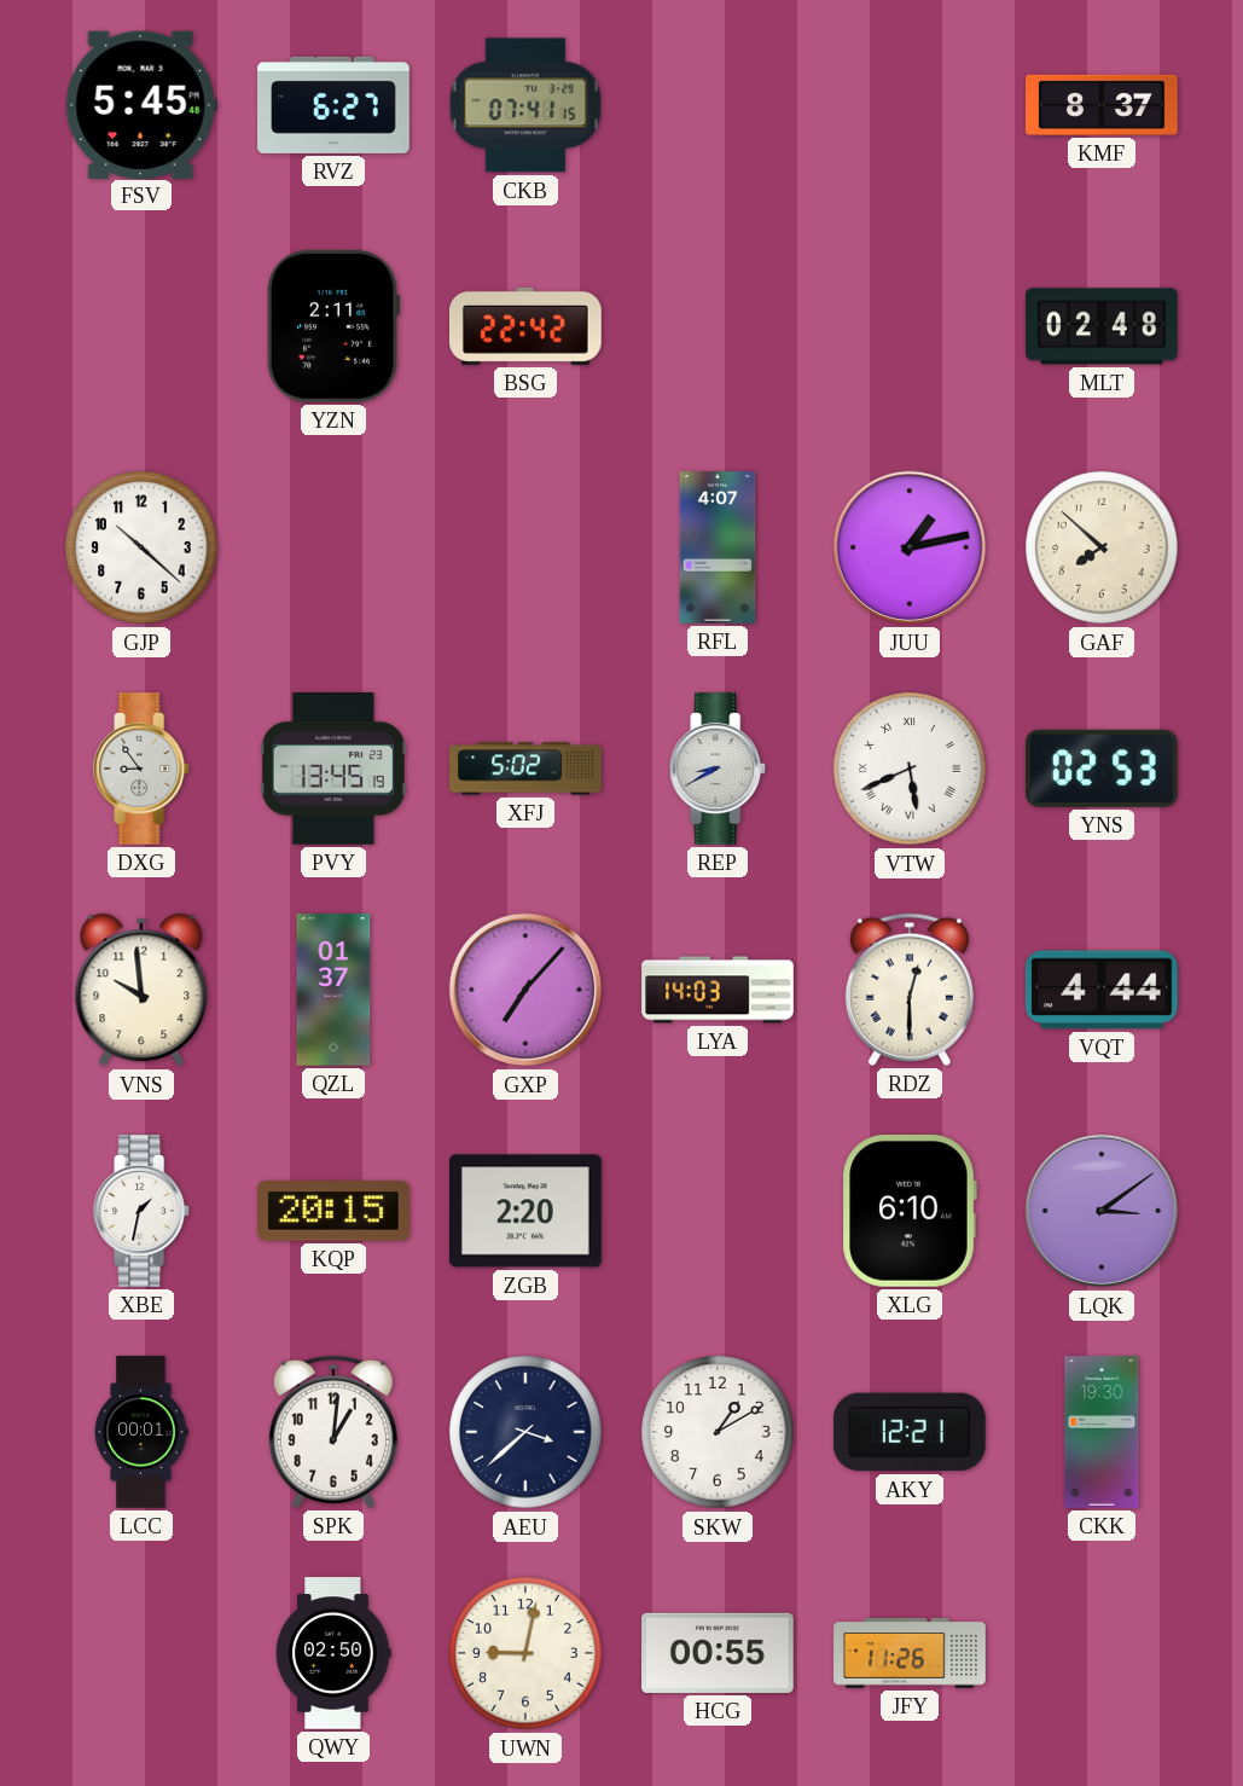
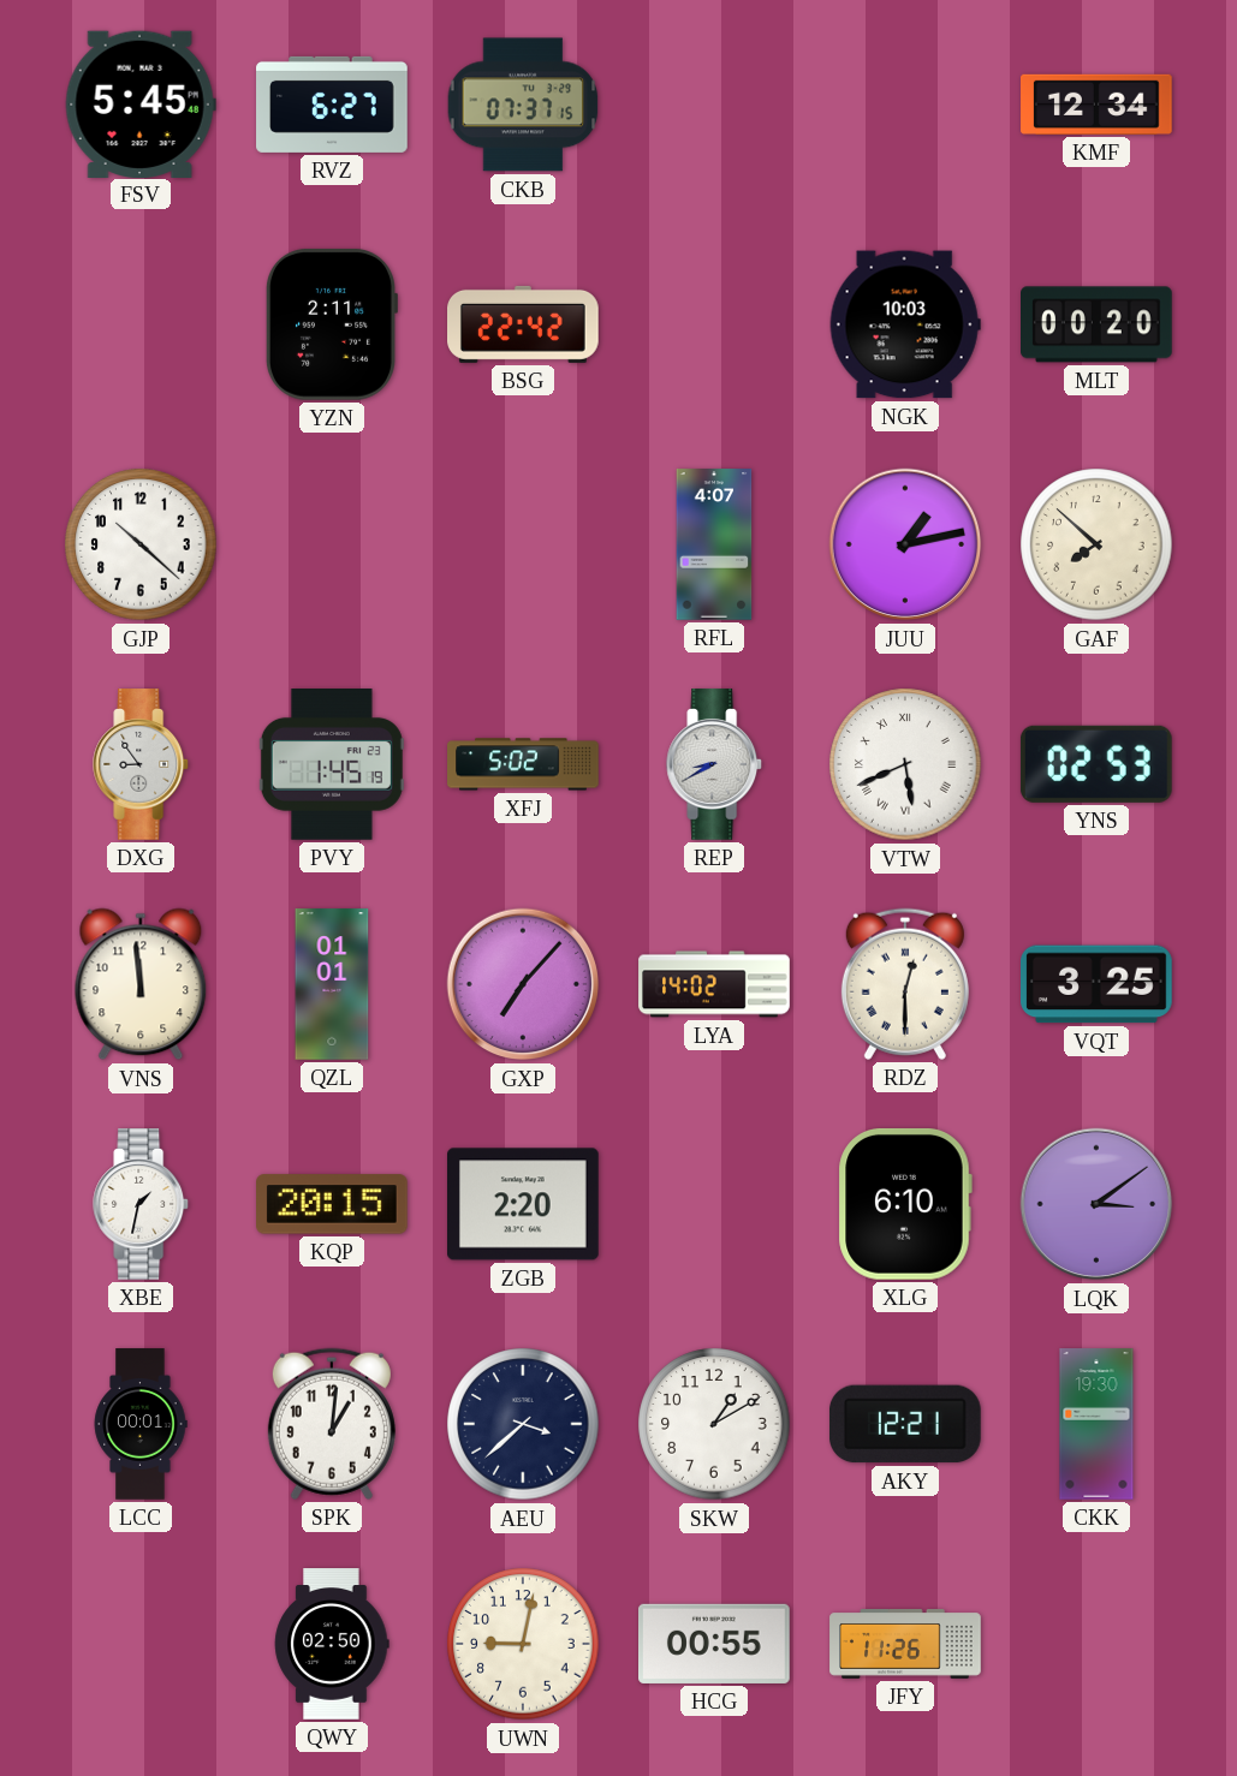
CKB: 07:41 -> 07:37 (523, 105)
KMF: 8:37 -> 12:34 (1098, 105)
NGK: none -> 10:03 (905, 324)
MLT: 02:48 -> 00:20 (1098, 324)
PVY: 13:45 -> 1:45 (332, 765)
VNS: 9:59 -> 11:59 (141, 984)
QZL: 01:37 -> 01:01 (332, 984)
LYA: 14:03 -> 14:02 (714, 984)
VQT: 4:44 -> 3:25 (1098, 984)
